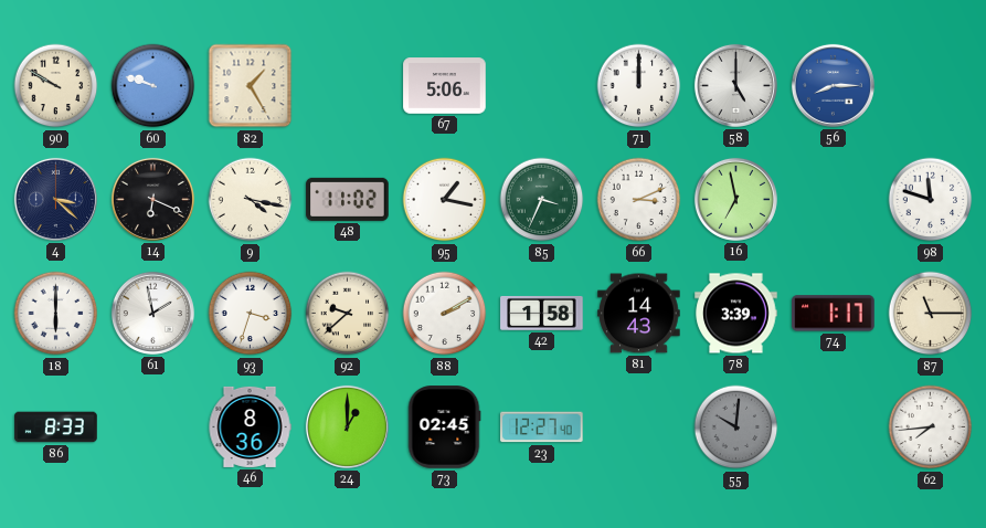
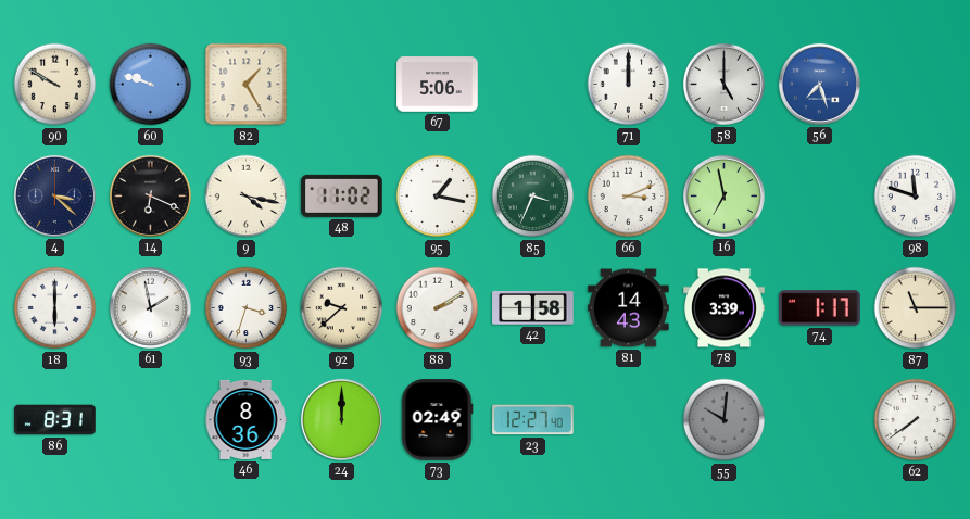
56: 8:15 -> 7:27 (819, 84)
86: 8:33 -> 8:31 (55, 420)
24: 1:00 -> 12:00 (341, 419)
73: 02:45 -> 02:49 (437, 420)
62: 7:44 -> 7:39 (916, 420)
